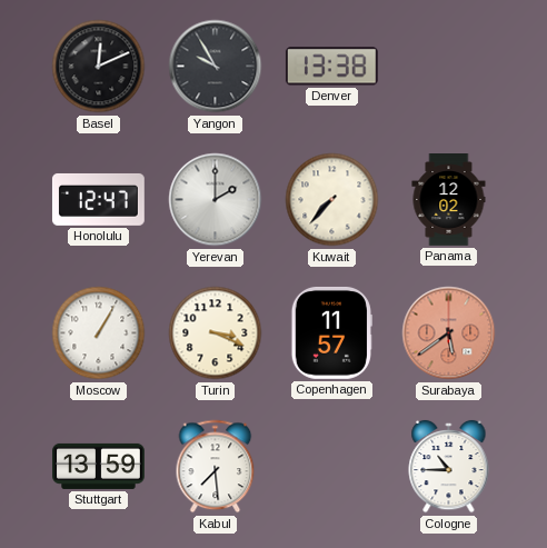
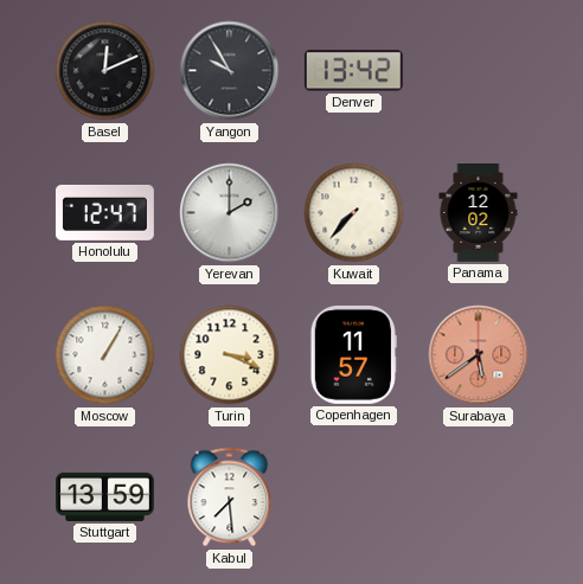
Denver: 13:38 -> 13:42 (353, 71)
Cologne: 10:45 -> none (449, 467)
